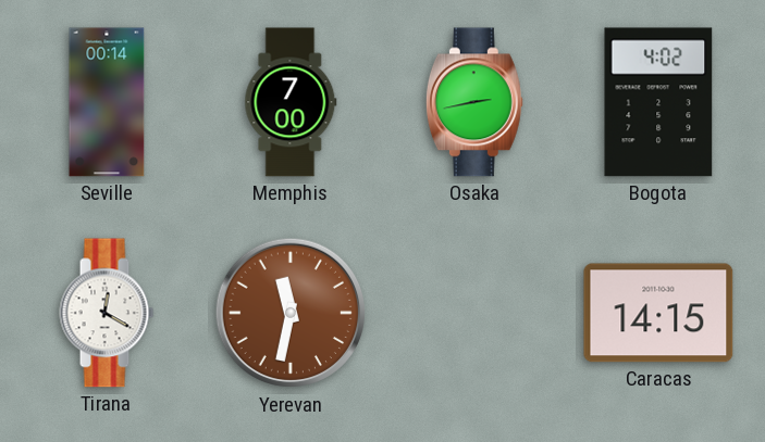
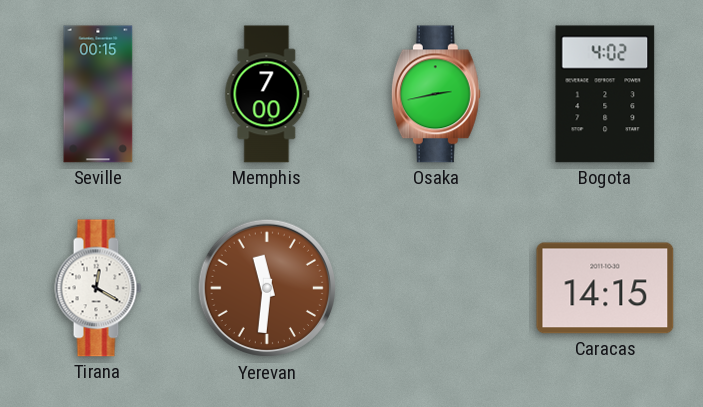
Seville: 00:14 -> 00:15 (98, 94)
Yerevan: 11:32 -> 11:31 (267, 288)
